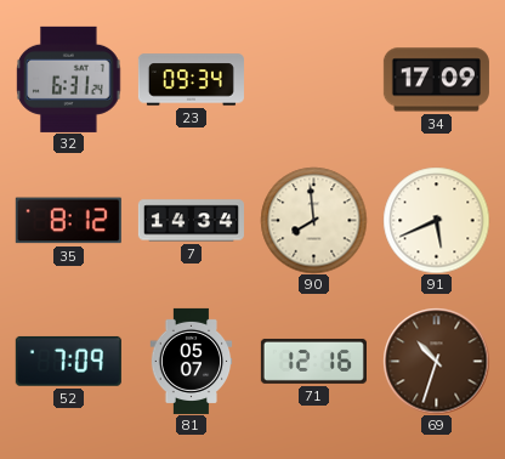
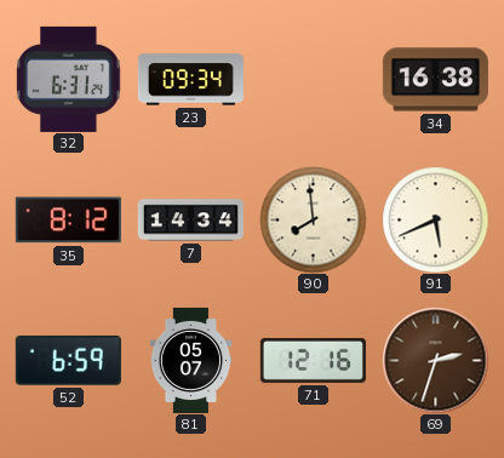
34: 17:09 -> 16:38 (435, 80)
52: 7:09 -> 6:59 (68, 360)
69: 10:33 -> 2:33 (435, 360)
